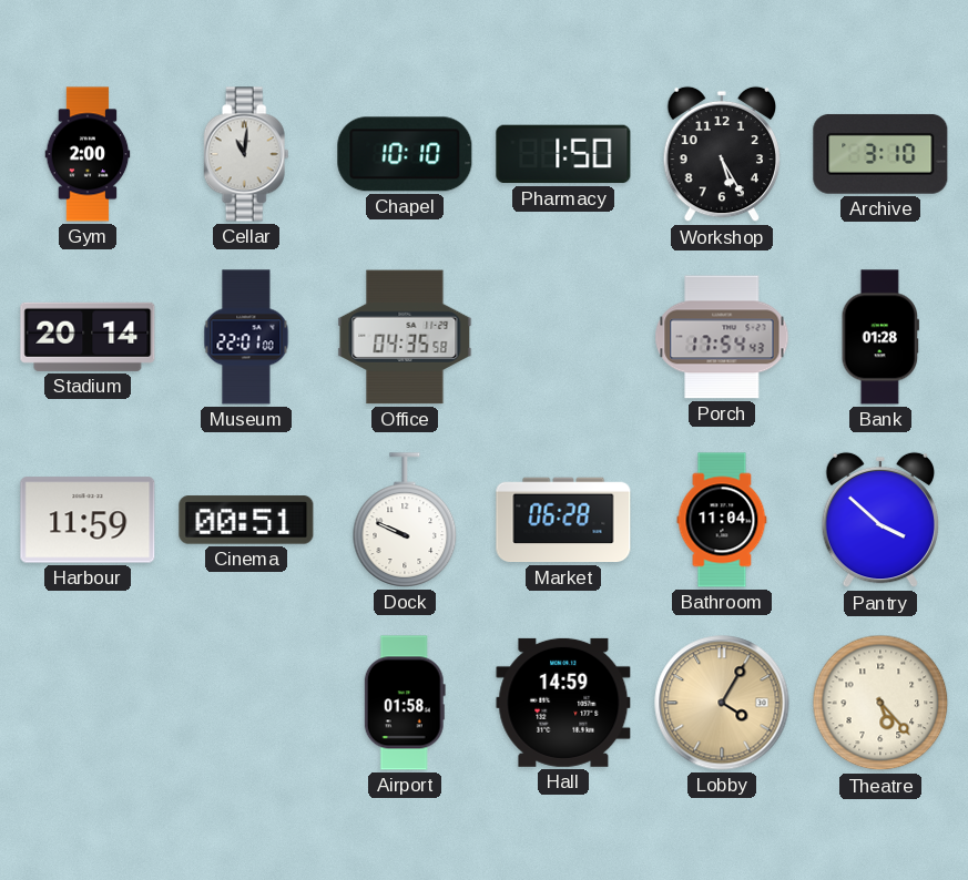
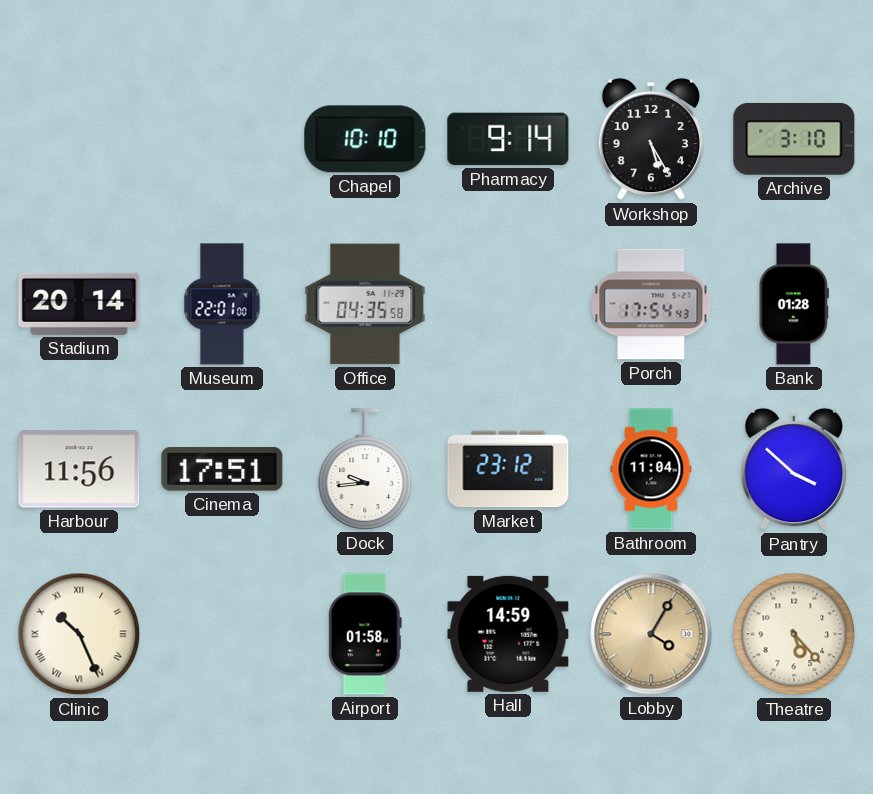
Gym: 2:00 -> none (88, 154)
Cellar: 11:01 -> none (246, 154)
Pharmacy: 1:50 -> 9:14 (508, 139)
Harbour: 11:59 -> 11:56 (79, 469)
Cinema: 00:51 -> 17:51 (222, 469)
Dock: 9:49 -> 9:44 (365, 469)
Market: 06:28 -> 23:12 (508, 469)
Clinic: none -> 10:26 (79, 634)
